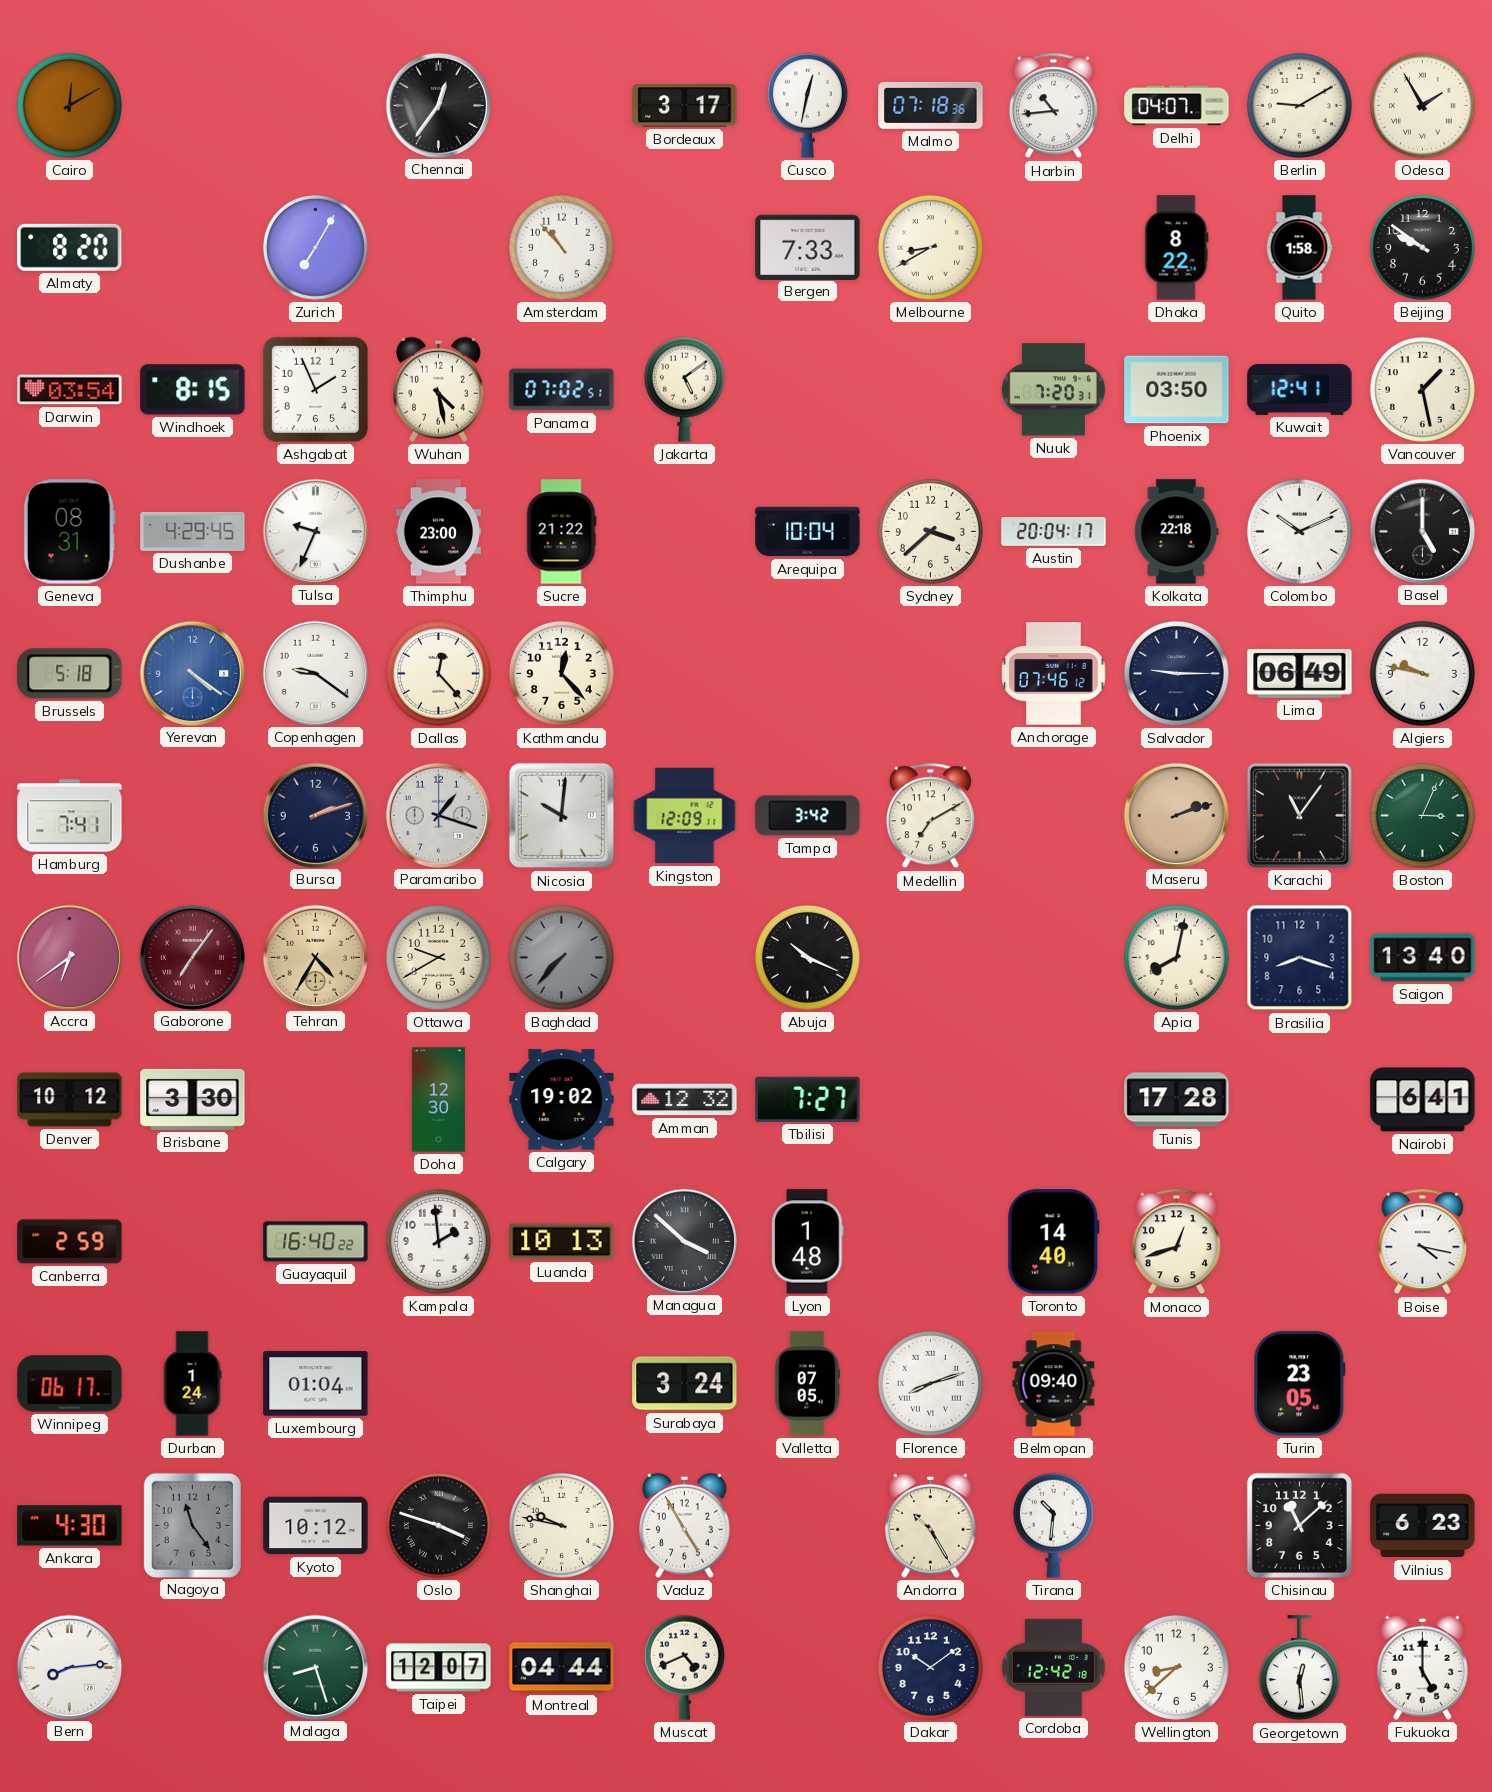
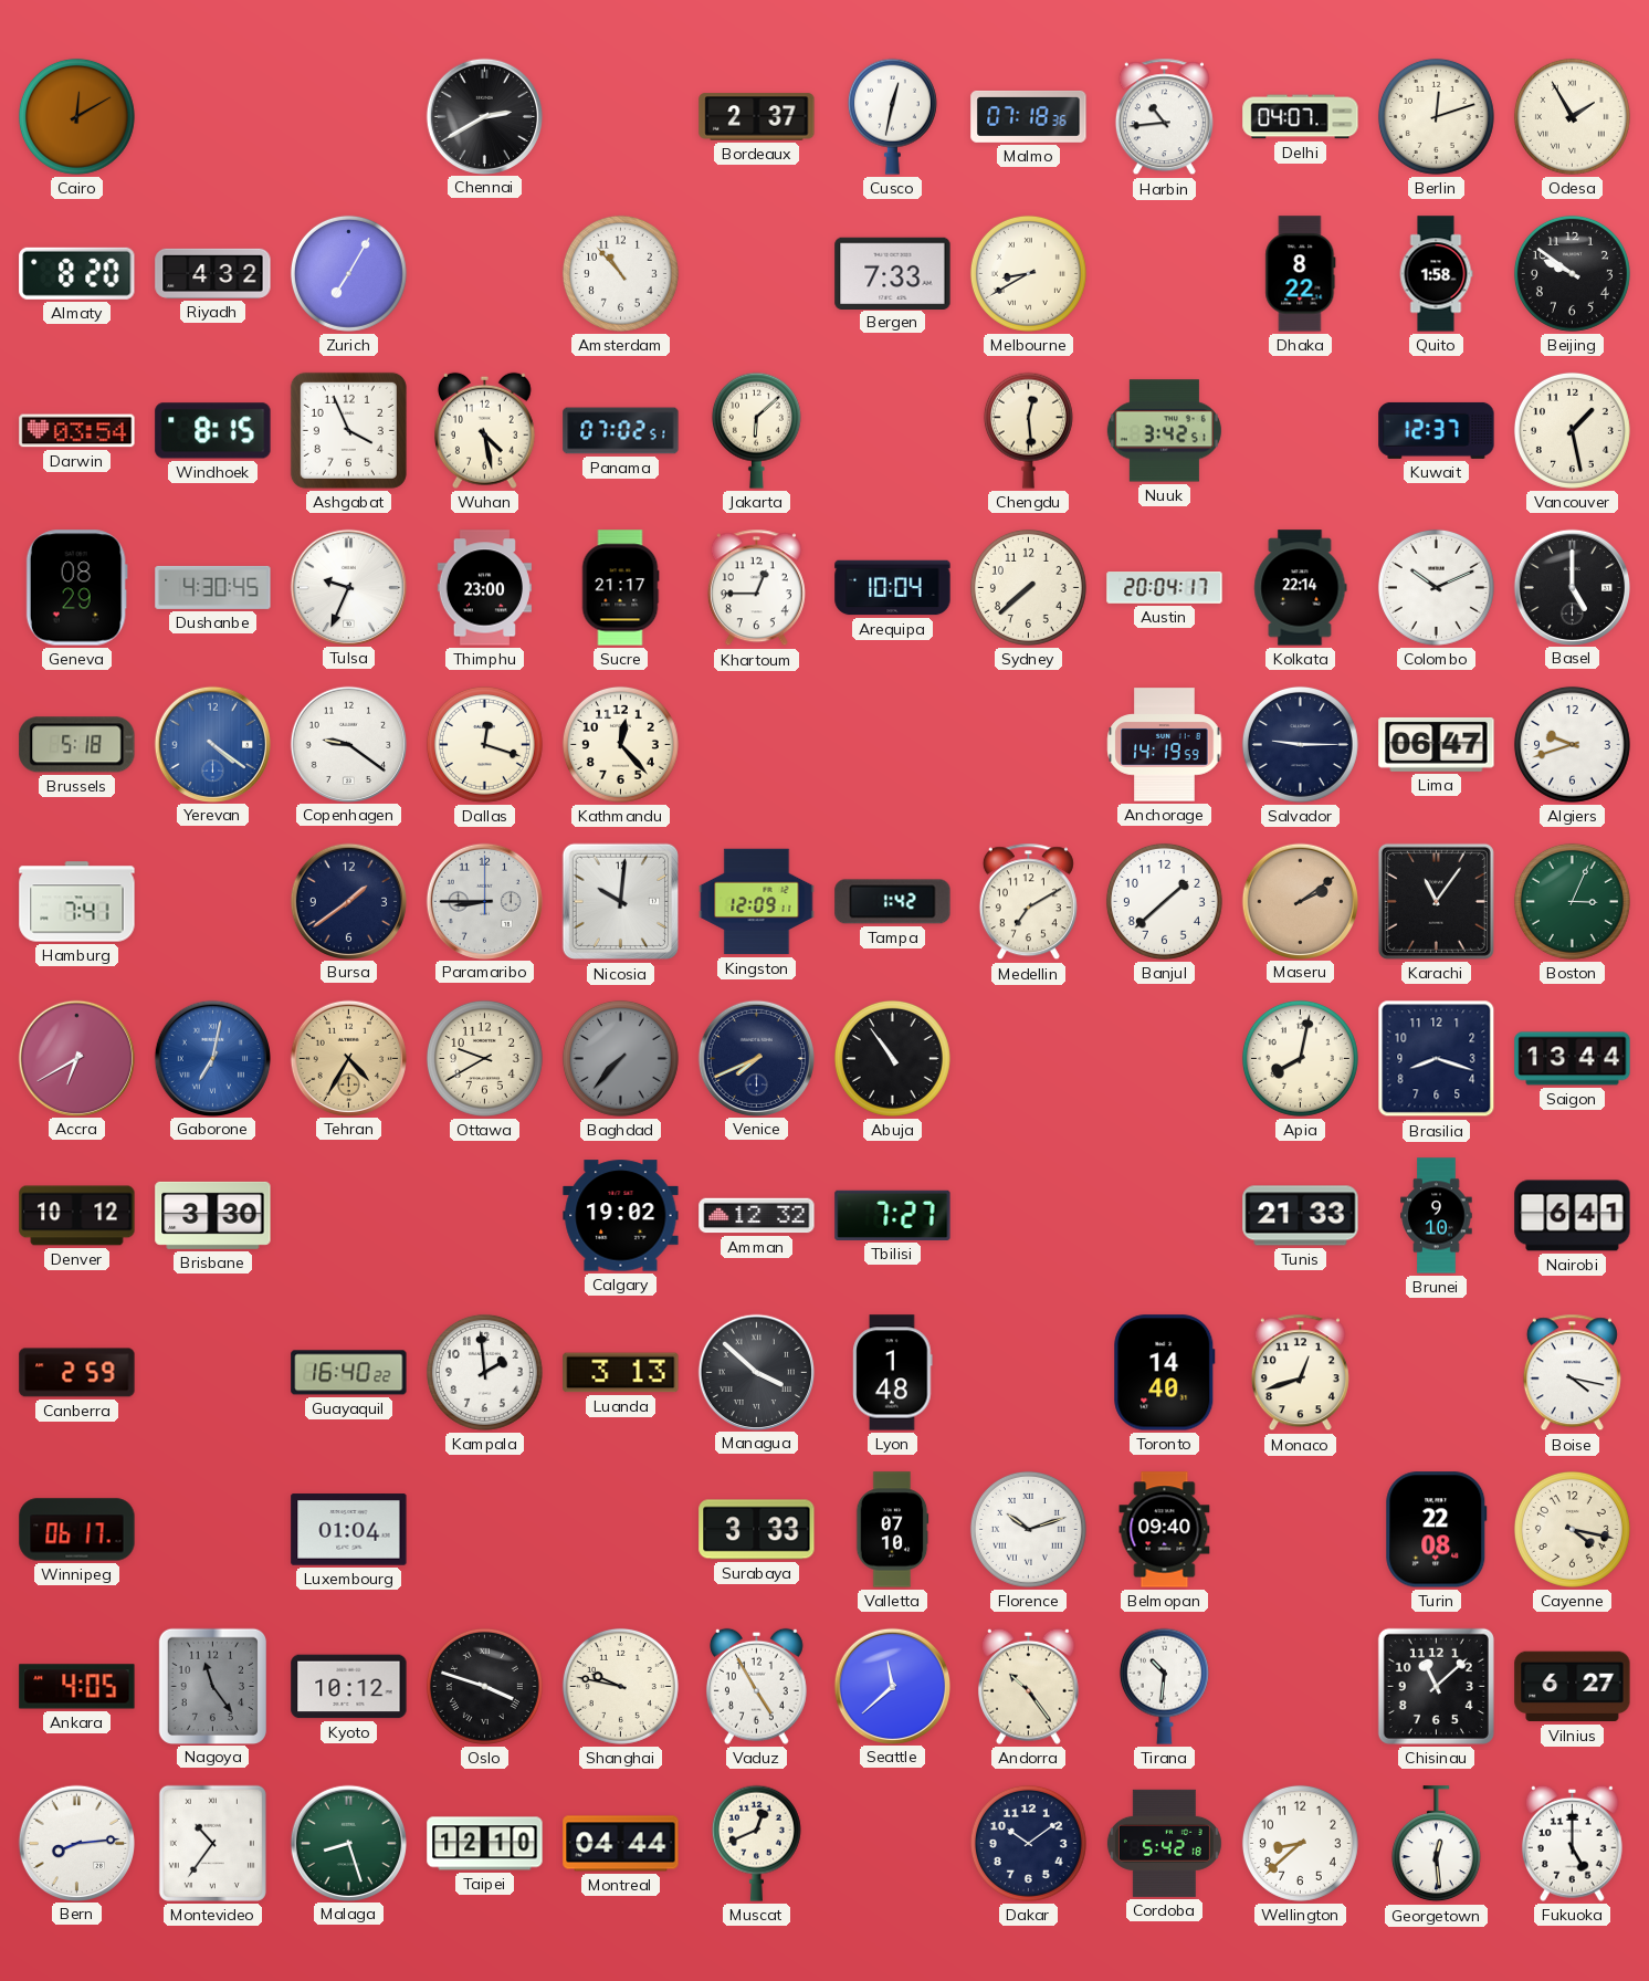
Chennai: 12:36 -> 2:40 (484, 116)
Bordeaux: 3:17 -> 2:37 (757, 117)
Berlin: 9:10 -> 12:12 (1436, 116)
Riyadh: none -> 4:32 (213, 273)
Ashgabat: 1:56 -> 3:56 (348, 430)
Jakarta: 5:09 -> 6:08 (756, 430)
Chengdu: none -> 12:29 (1028, 430)
Nuuk: 7:20 -> 3:42 (1164, 431)
Phoenix: 03:50 -> none (1177, 390)
Kuwait: 12:41 -> 12:37 (1437, 430)
Geneva: 08:31 -> 08:29 (76, 588)
Dushanbe: 4:29 -> 4:30 (213, 587)
Sucre: 21:22 -> 21:17 (620, 588)
Khartoum: none -> 12:45 (756, 588)
Sydney: 3:38 -> 7:38 (1028, 587)
Kolkata: 22:18 -> 22:14 (1301, 588)
Dallas: 12:23 -> 12:18 (484, 744)
Anchorage: 07:46 -> 14:19 (1165, 745)
Lima: 06:49 -> 06:47 (1437, 744)
Algiers: 9:47 -> 9:42 (1572, 744)
Bursa: 2:12 -> 1:39 (348, 901)
Paramaribo: 1:18 -> 8:45 (484, 901)
Tampa: 3:42 -> 1:42 (893, 902)
Banjul: none -> 1:38 (1164, 901)
Maseru: 2:12 -> 2:09 (1300, 901)
Accra: 6:39 -> 6:40 (76, 1058)
Gaborone: 7:06 -> 7:02 (212, 1058)
Gaborone dial: burgundy -> blue (212, 1058)
Venice: none -> 7:41 (756, 1058)
Abuja: 10:19 -> 10:54 (892, 1058)
Saigon: 13:40 -> 13:44 (1573, 1059)
Doha: 12:30 -> none (438, 1100)
Tunis: 17:28 -> 21:33 (1301, 1216)
Brunei: none -> 9:10 (1437, 1216)
Luanda: 10:13 -> 3:13 (621, 1373)
Durban: 1:24 -> none (192, 1384)
Surabaya: 3:24 -> 3:33 (757, 1530)
Valletta: 07:05 -> 07:10 (892, 1530)
Florence: 8:12 -> 10:12 (1028, 1529)
Turin: 23:05 -> 22:08 (1437, 1530)
Cayenne: none -> 4:17 (1572, 1529)
Ankara: 4:30 -> 4:05 (77, 1687)
Seattle: none -> 11:38 (892, 1686)
Andorra: 10:25 -> 10:24 (1028, 1686)
Vilnius: 6:23 -> 6:27 (1573, 1687)
Montevideo: none -> 10:36 (212, 1843)
Taipei: 12:07 -> 12:10 (485, 1844)
Muscat: 4:41 -> 12:41 (756, 1843)
Cordoba: 12:42 -> 5:42 (1164, 1843)
